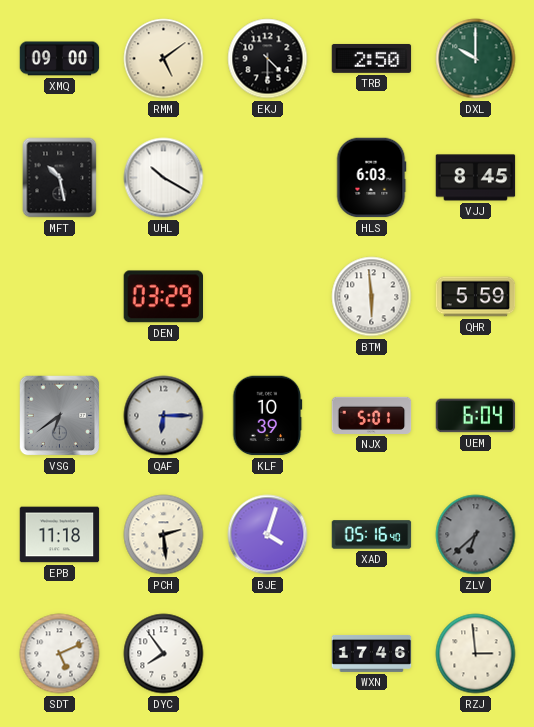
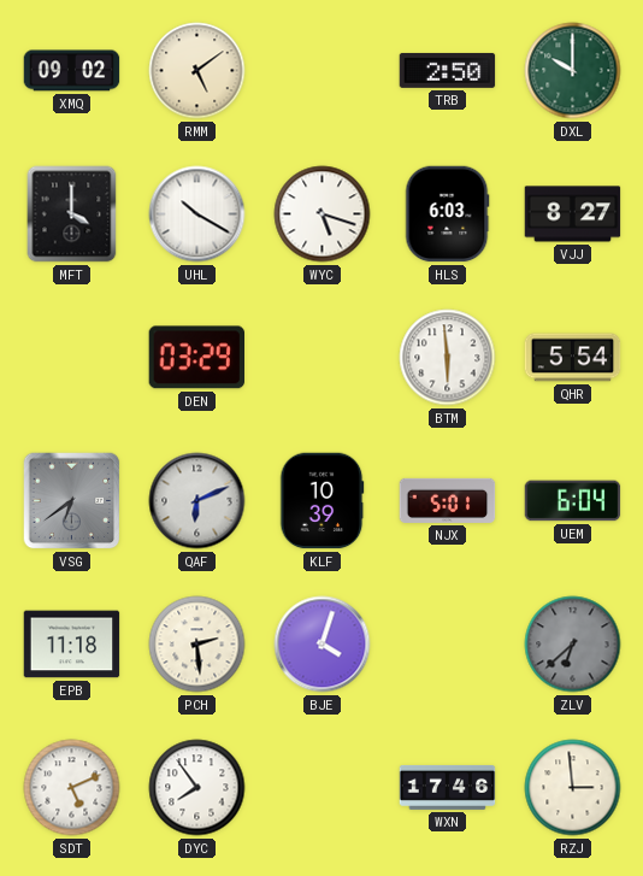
XMQ: 09:00 -> 09:02 (72, 71)
EKJ: 4:30 -> none (268, 59)
MFT: 10:28 -> 4:00 (72, 214)
WYC: none -> 5:18 (323, 214)
VJJ: 8:45 -> 8:27 (573, 214)
QHR: 5:59 -> 5:54 (573, 358)
QAF: 6:15 -> 6:11 (197, 501)
XAD: 05:16 -> none (372, 535)
